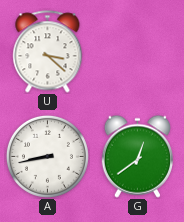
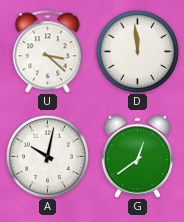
D: none -> 11:59 (137, 51)
A: 8:43 -> 10:02 (47, 156)
